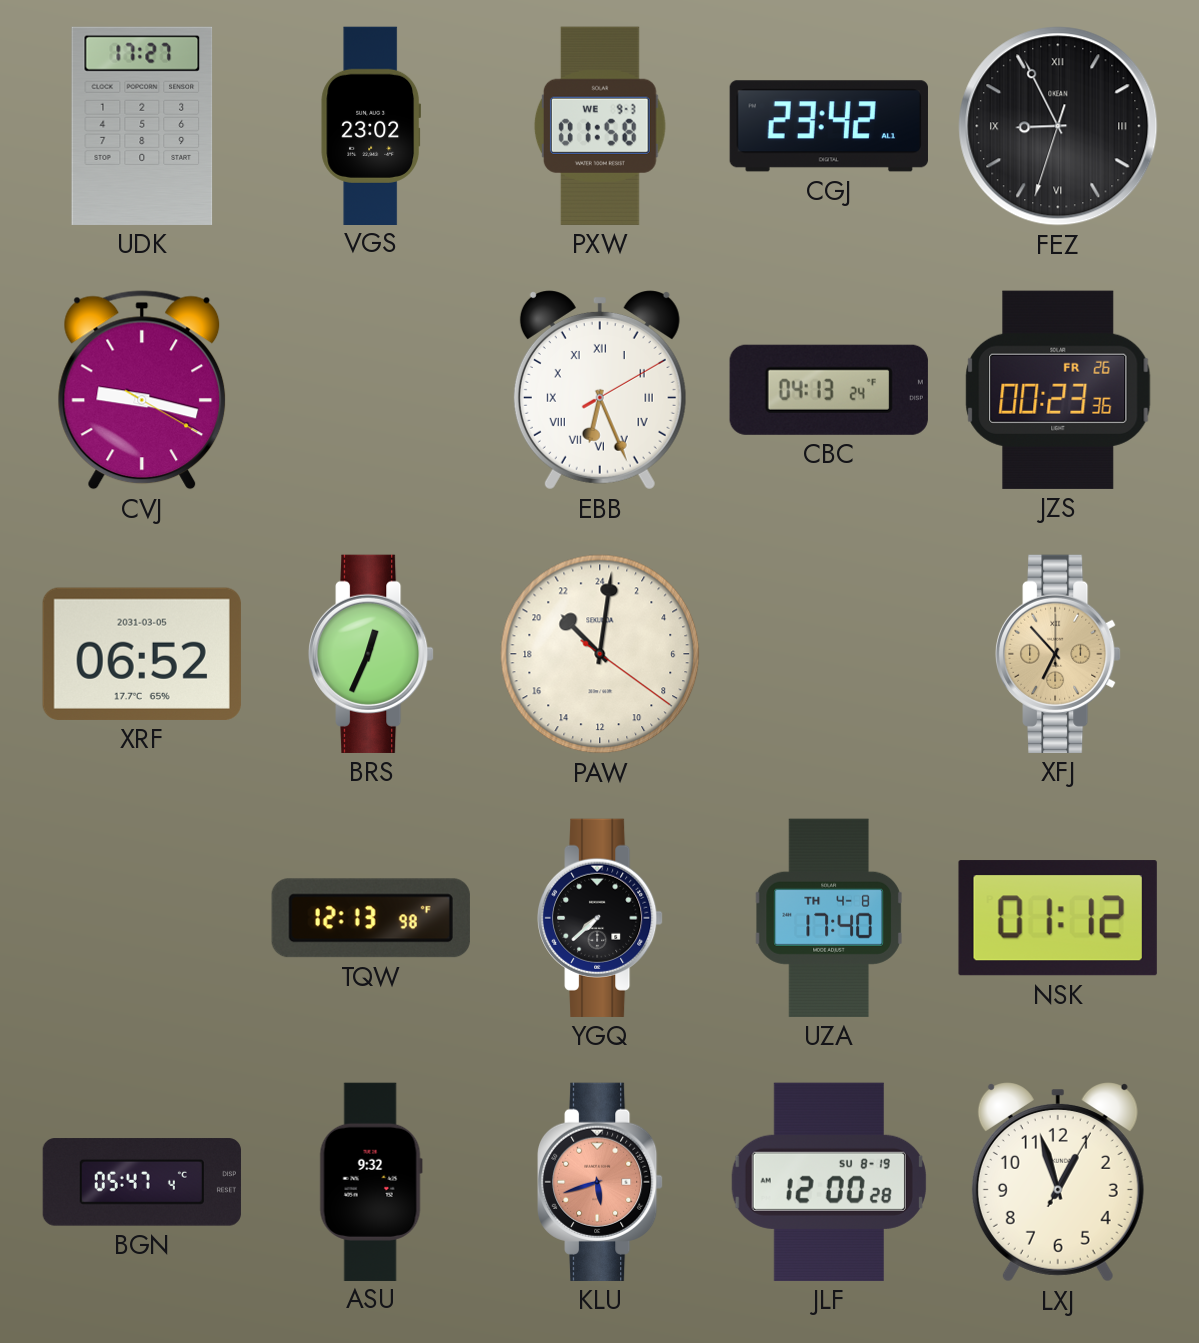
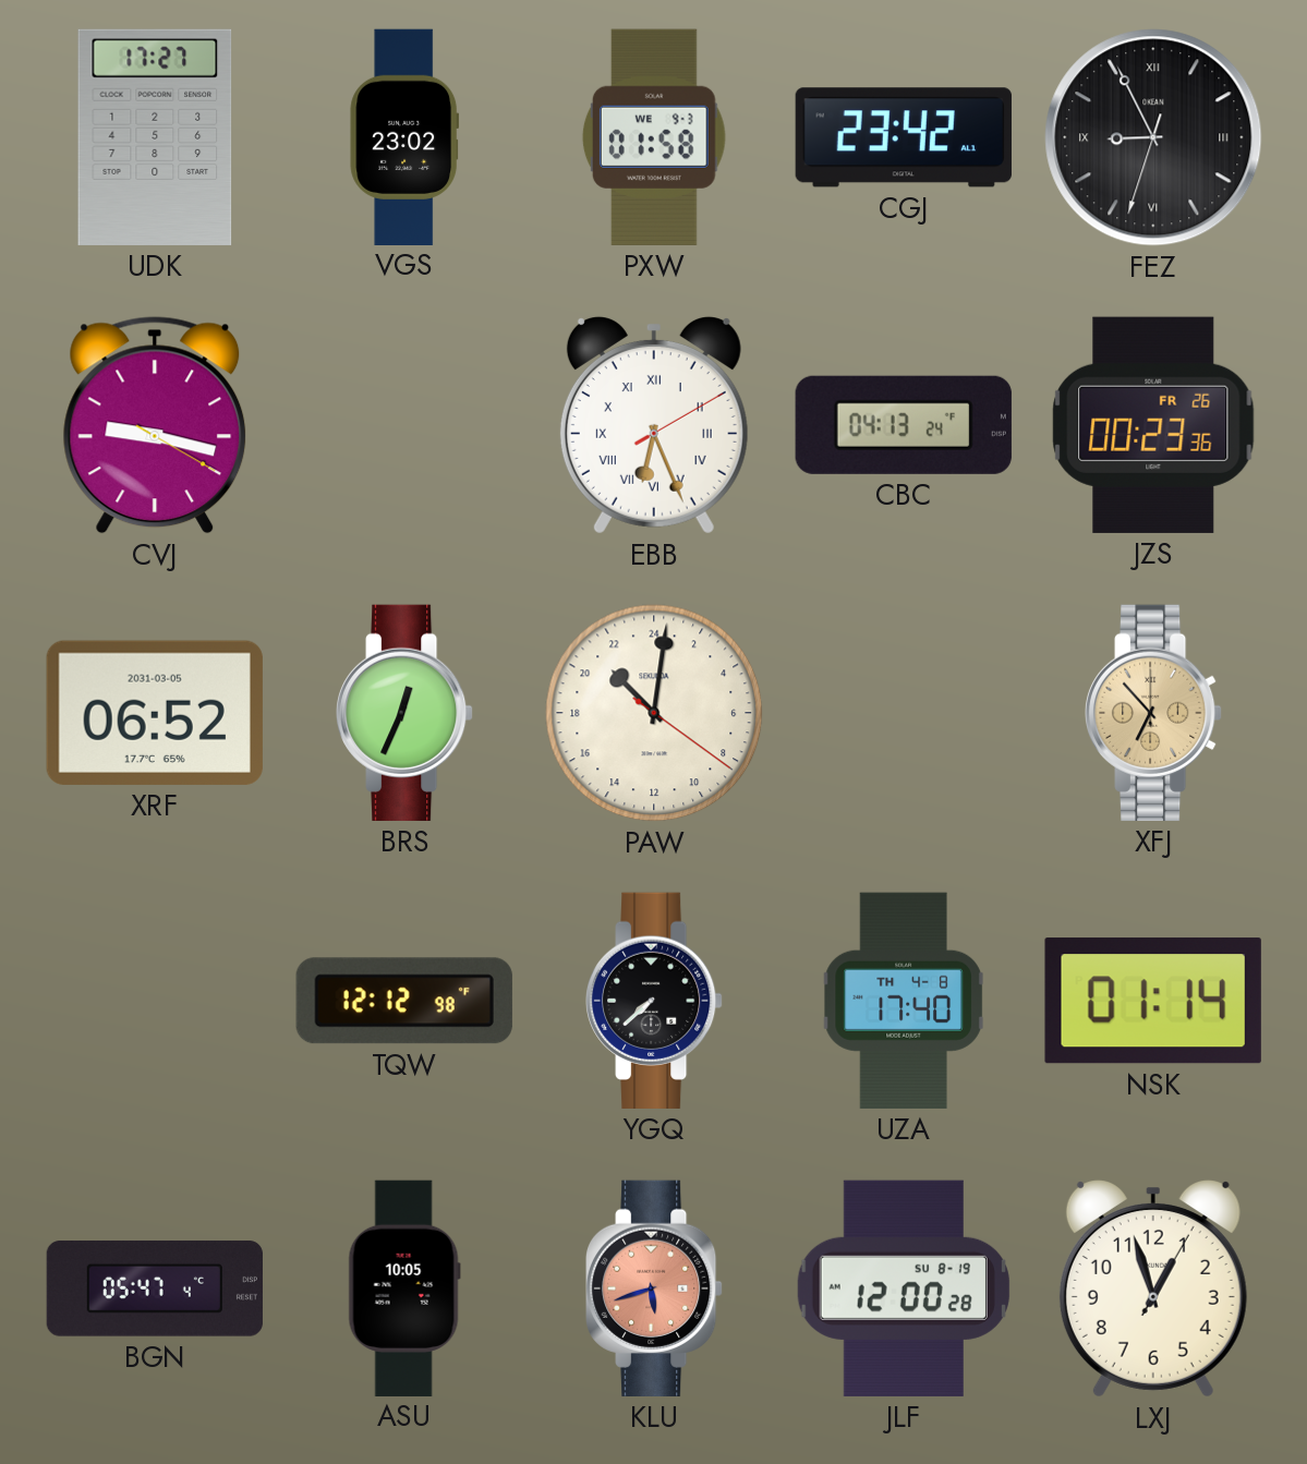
TQW: 12:13 -> 12:12 (404, 1001)
NSK: 01:12 -> 01:14 (1153, 1001)
ASU: 9:32 -> 10:05 (404, 1287)
